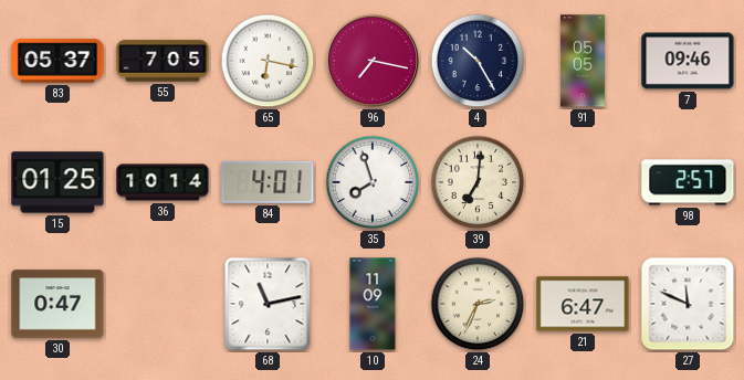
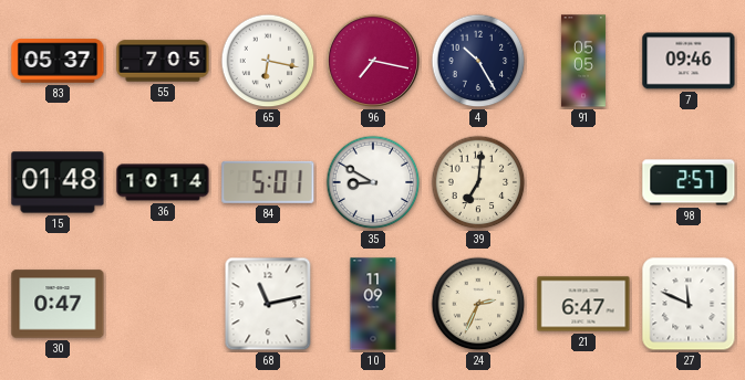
15: 01:25 -> 01:48 (58, 182)
84: 4:01 -> 5:01 (268, 182)
35: 7:57 -> 8:50 (373, 182)
